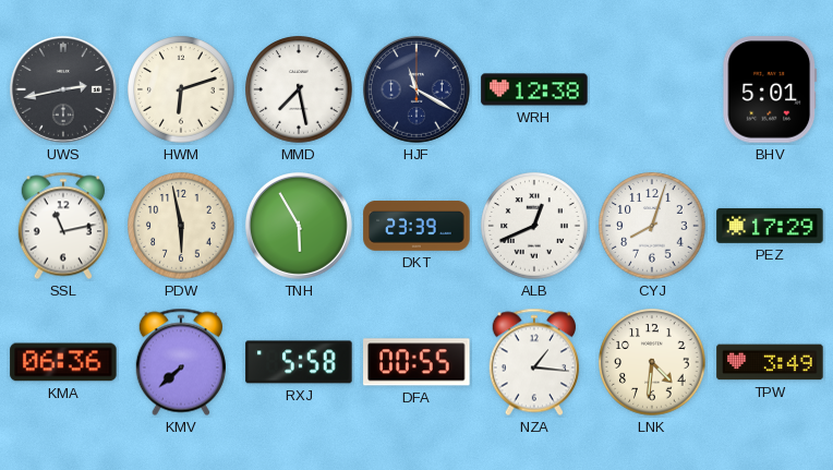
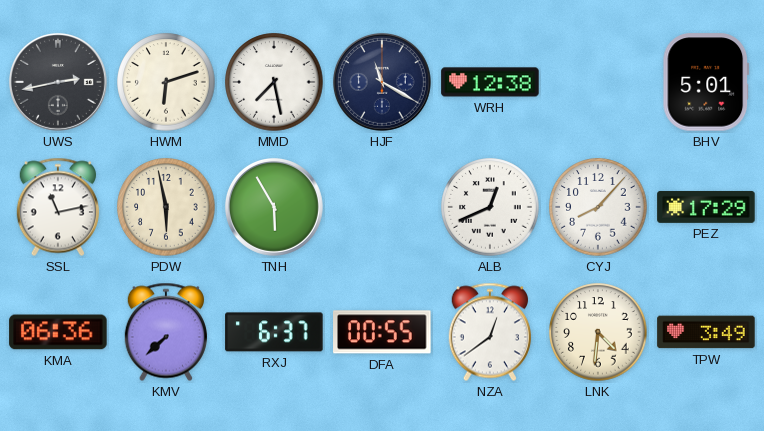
DKT: 23:39 -> none (417, 227)
CYJ: 8:03 -> 8:07 (598, 207)
RXJ: 5:58 -> 6:37 (274, 332)
NZA: 1:16 -> 12:39 (490, 332)
